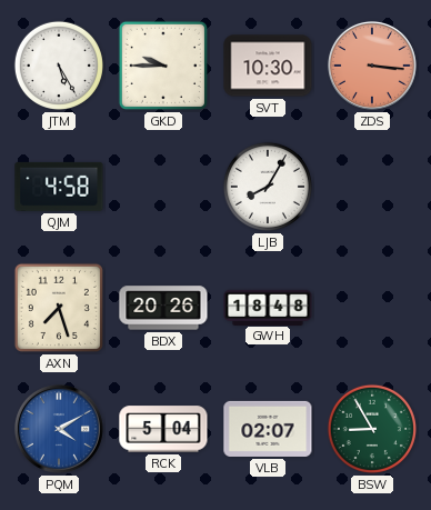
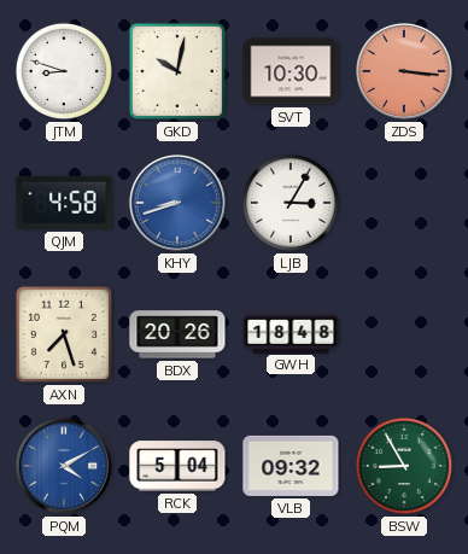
JTM: 5:25 -> 8:48 (64, 71)
GKD: 9:45 -> 10:02 (177, 71)
KHY: none -> 8:42 (177, 203)
LJB: 8:05 -> 3:05 (291, 203)
VLB: 02:07 -> 09:32 (291, 466)
